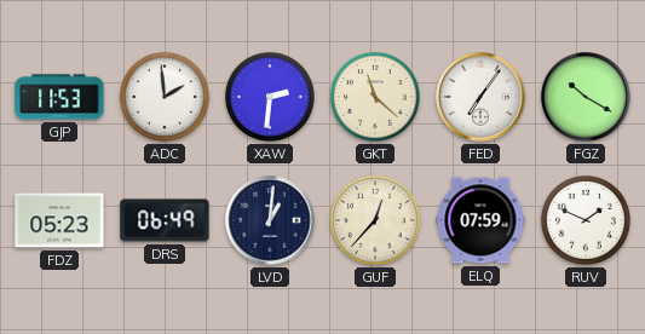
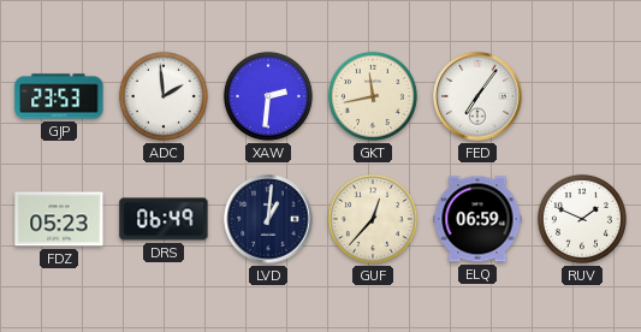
GJP: 11:53 -> 23:53 (59, 96)
GKT: 11:22 -> 11:43 (373, 96)
FGZ: 10:20 -> none (586, 97)
ELQ: 07:59 -> 06:59 (477, 219)
